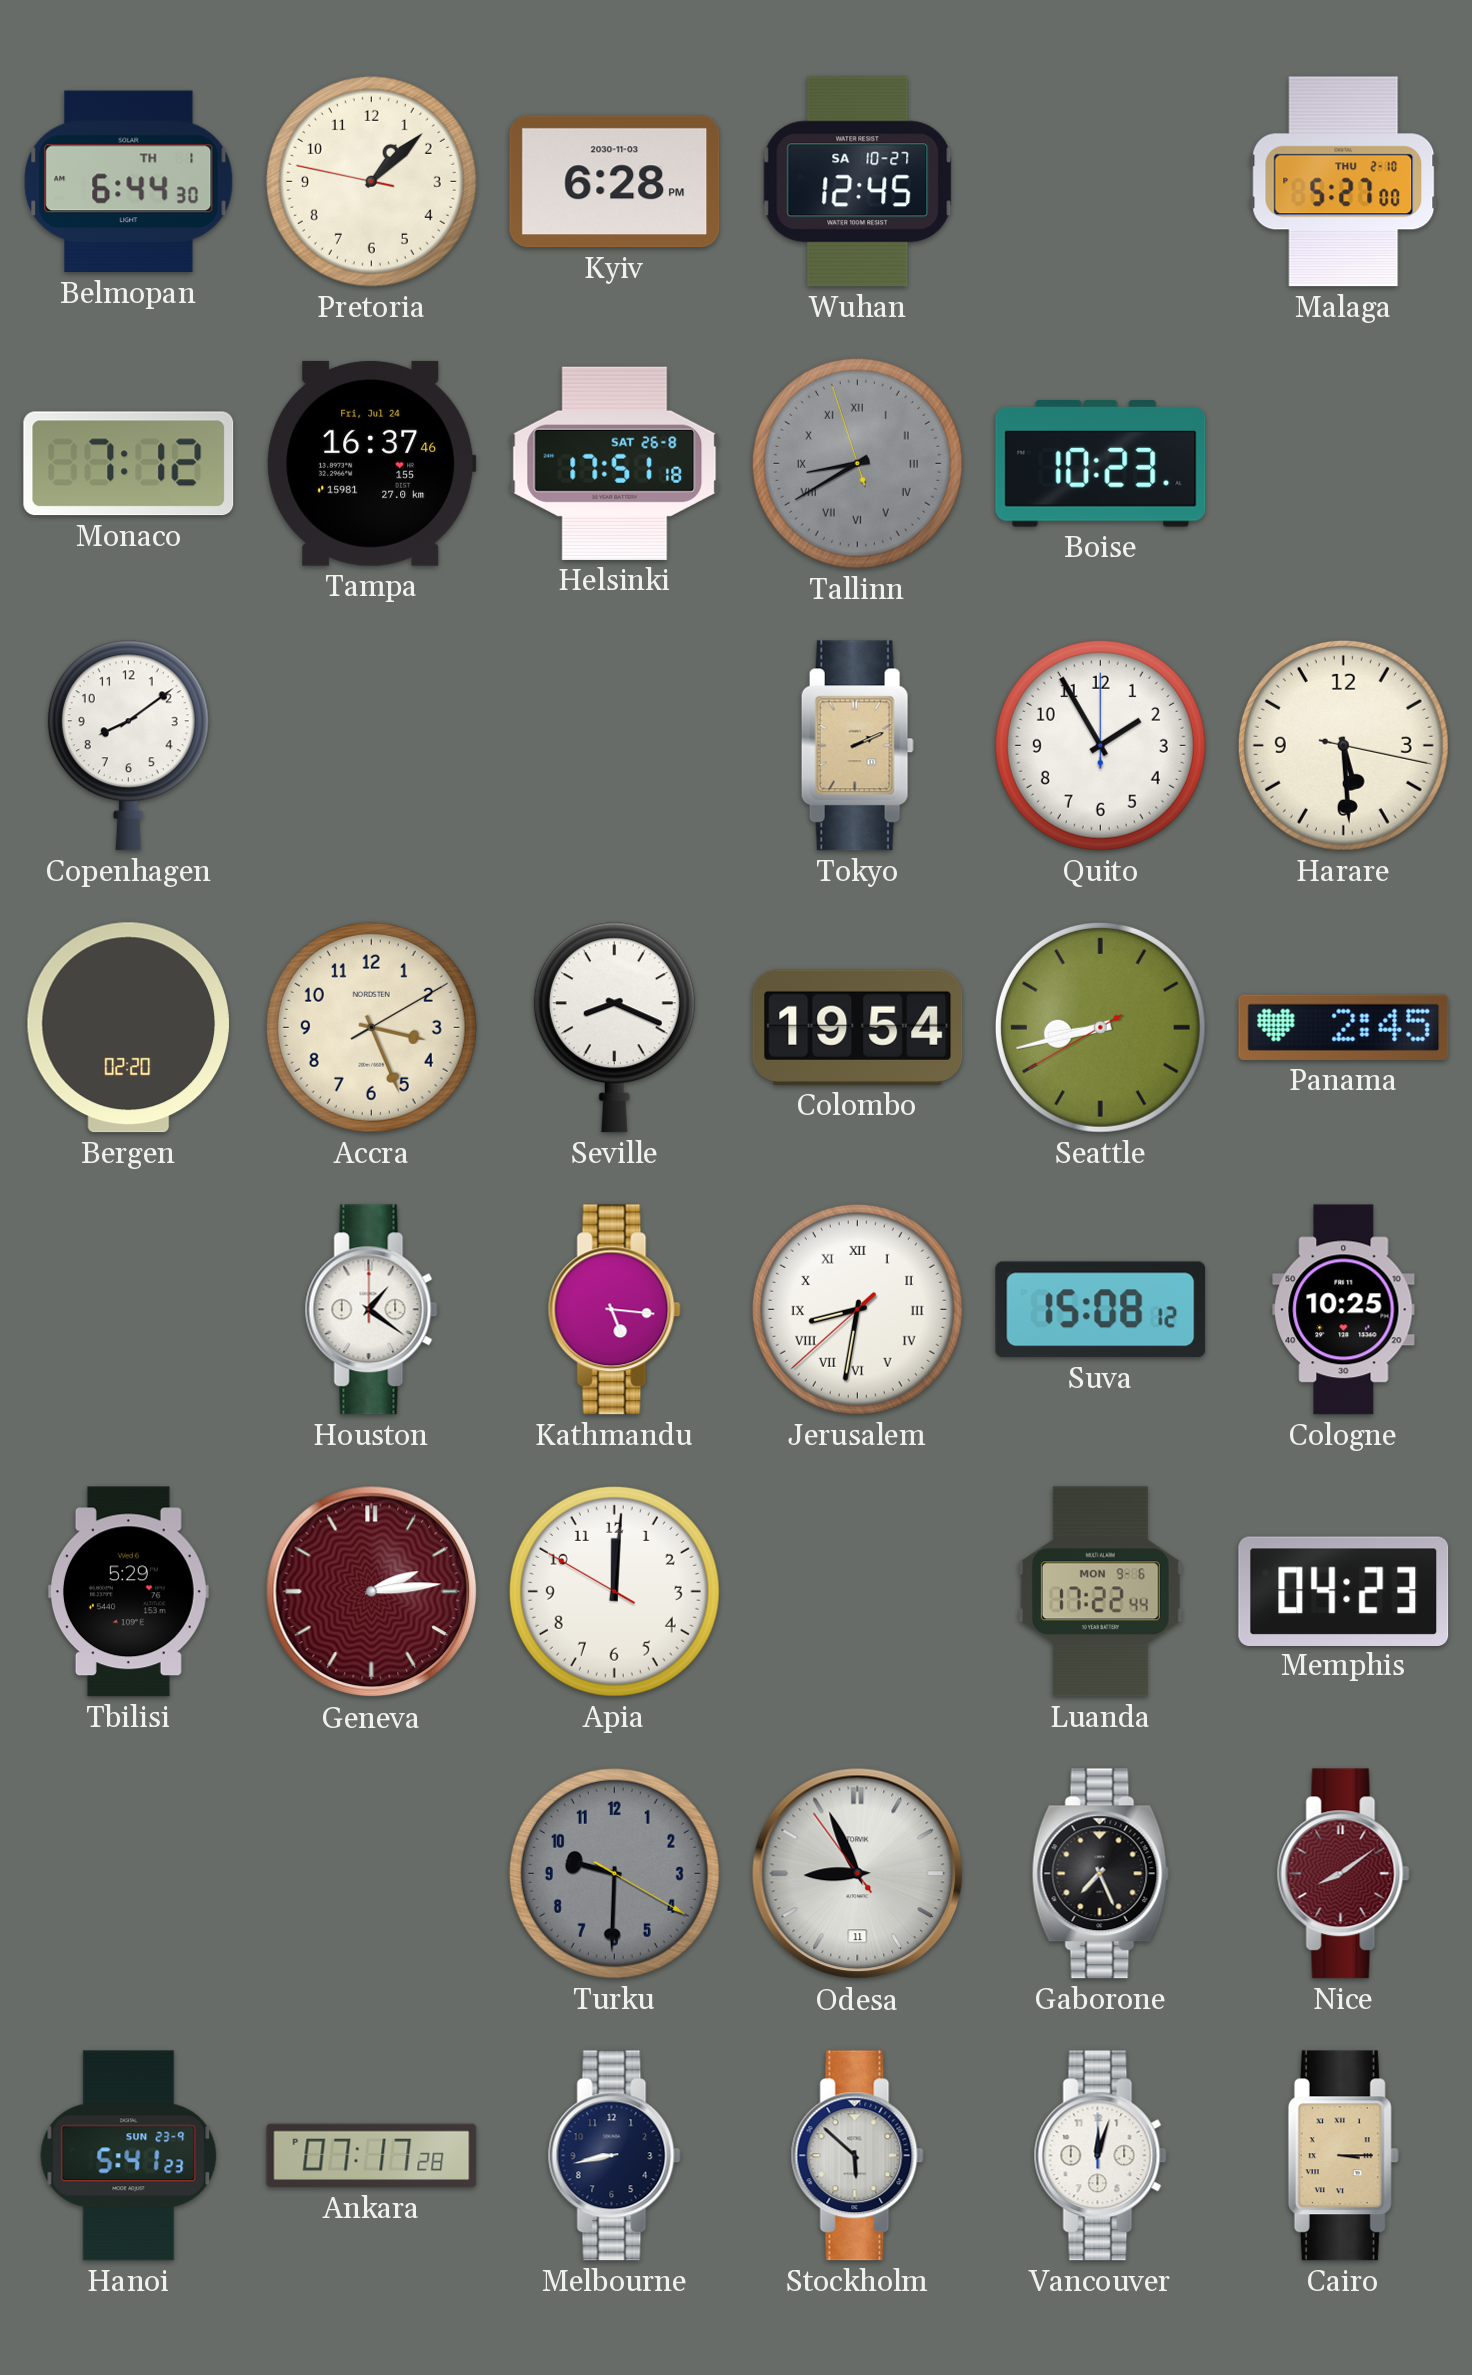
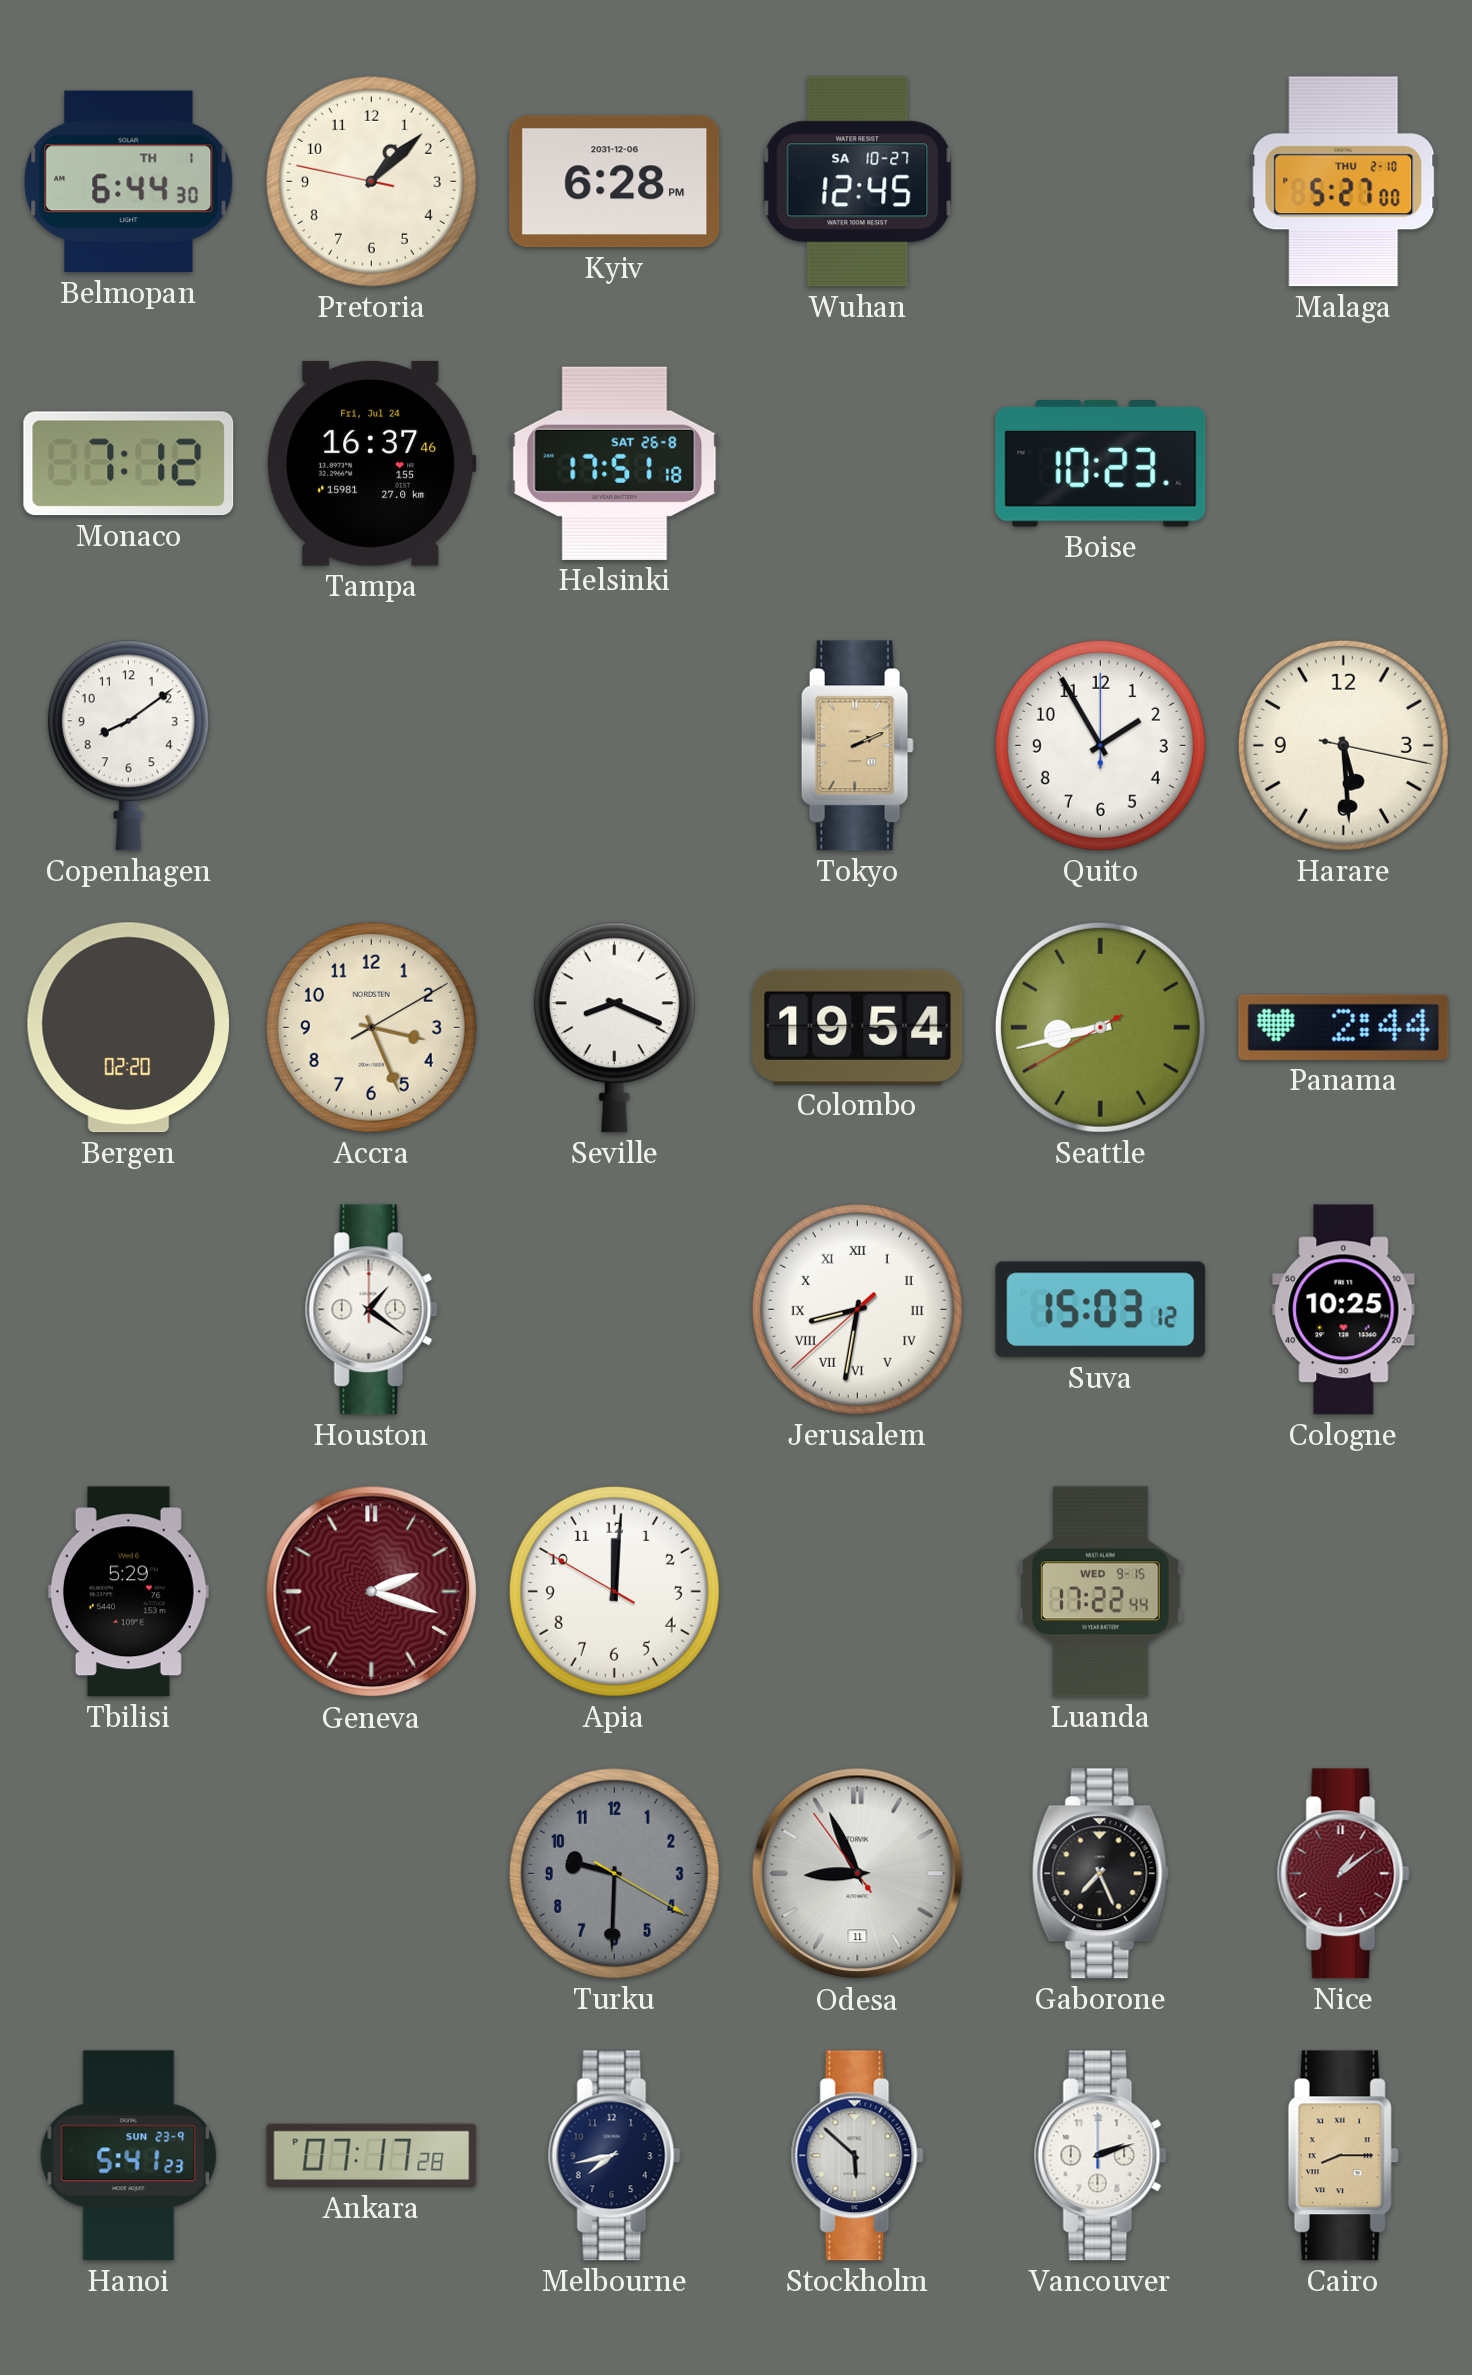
Kyiv date: 2030-11-03 -> 2031-12-06 (615, 182)
Tallinn: 8:39 -> none (857, 463)
Panama: 2:45 -> 2:44 (1344, 1027)
Kathmandu: 5:16 -> none (614, 1310)
Suva: 15:08 -> 15:03 (1101, 1310)
Geneva: 2:14 -> 2:18 (372, 1592)
Luanda date: MON 9-6 -> WED 9-15 (1100, 1592)
Memphis: 04:23 -> none (1344, 1591)
Nice: 8:09 -> 1:09 (1343, 1874)
Melbourne: 8:43 -> 7:43 (614, 2156)
Vancouver: 12:03 -> 2:12 (1100, 2156)
Cairo: 3:15 -> 8:15 (1343, 2156)
